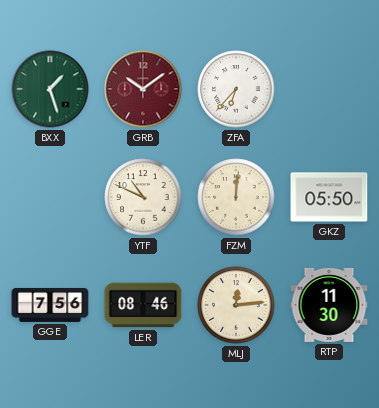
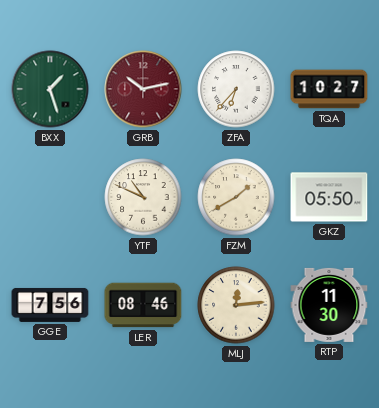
GRB: 10:09 -> 10:13 (143, 89)
TQA: none -> 10:27 (329, 89)
FZM: 12:01 -> 1:40 (236, 197)
